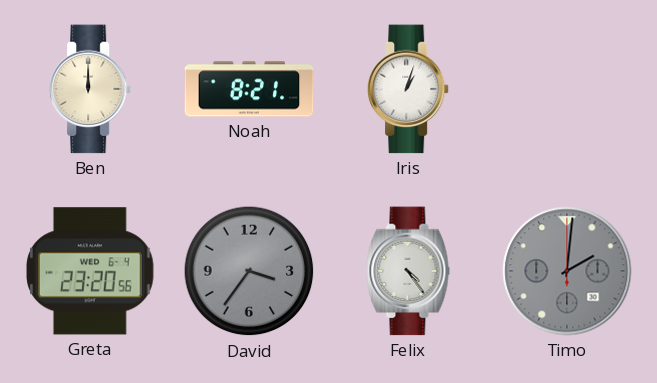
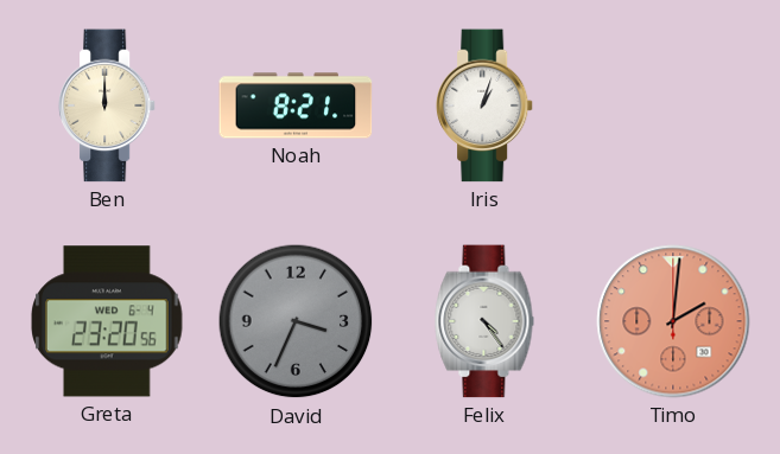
David: 3:36 -> 3:34 (296, 321)
Timo dial: grey -> salmon (673, 321)
